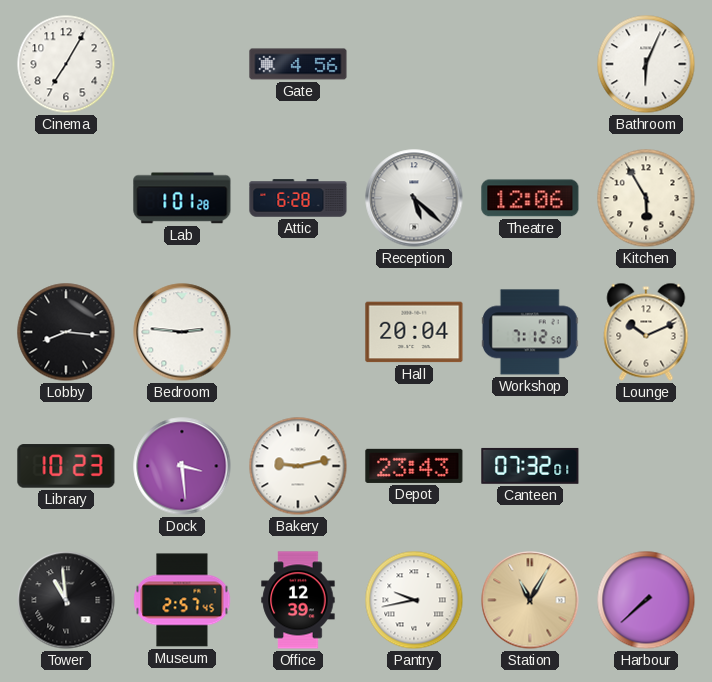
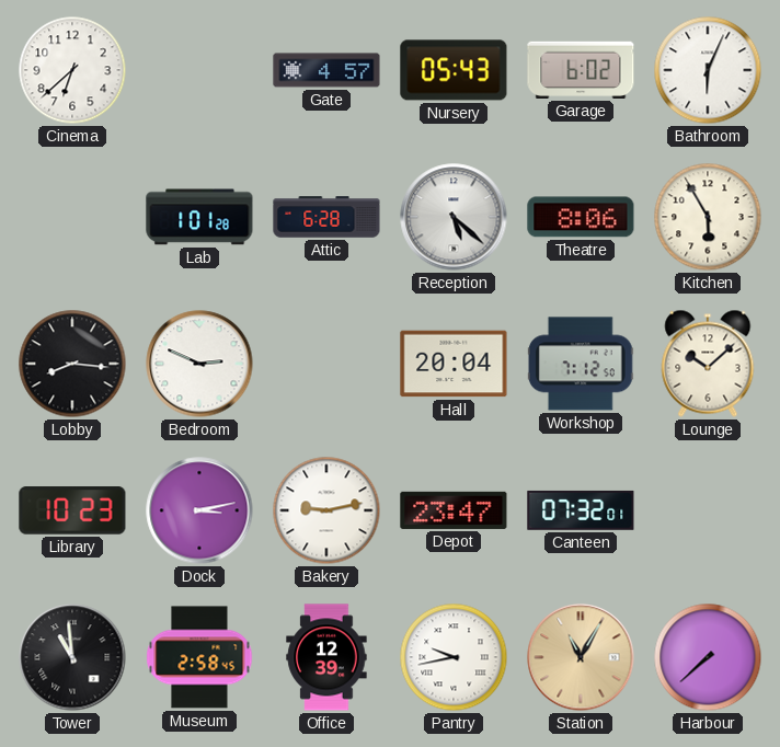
Cinema: 7:05 -> 6:38 (72, 70)
Gate: 4:56 -> 4:57 (326, 70)
Nursery: none -> 05:43 (454, 70)
Garage: none -> 6:02 (581, 70)
Theatre: 12:06 -> 8:06 (581, 217)
Bedroom: 2:46 -> 2:49 (199, 364)
Lounge: 10:11 -> 10:08 (708, 364)
Dock: 3:29 -> 3:13 (199, 510)
Depot: 23:43 -> 23:47 (454, 510)
Museum: 2:57 -> 2:58 (199, 657)
